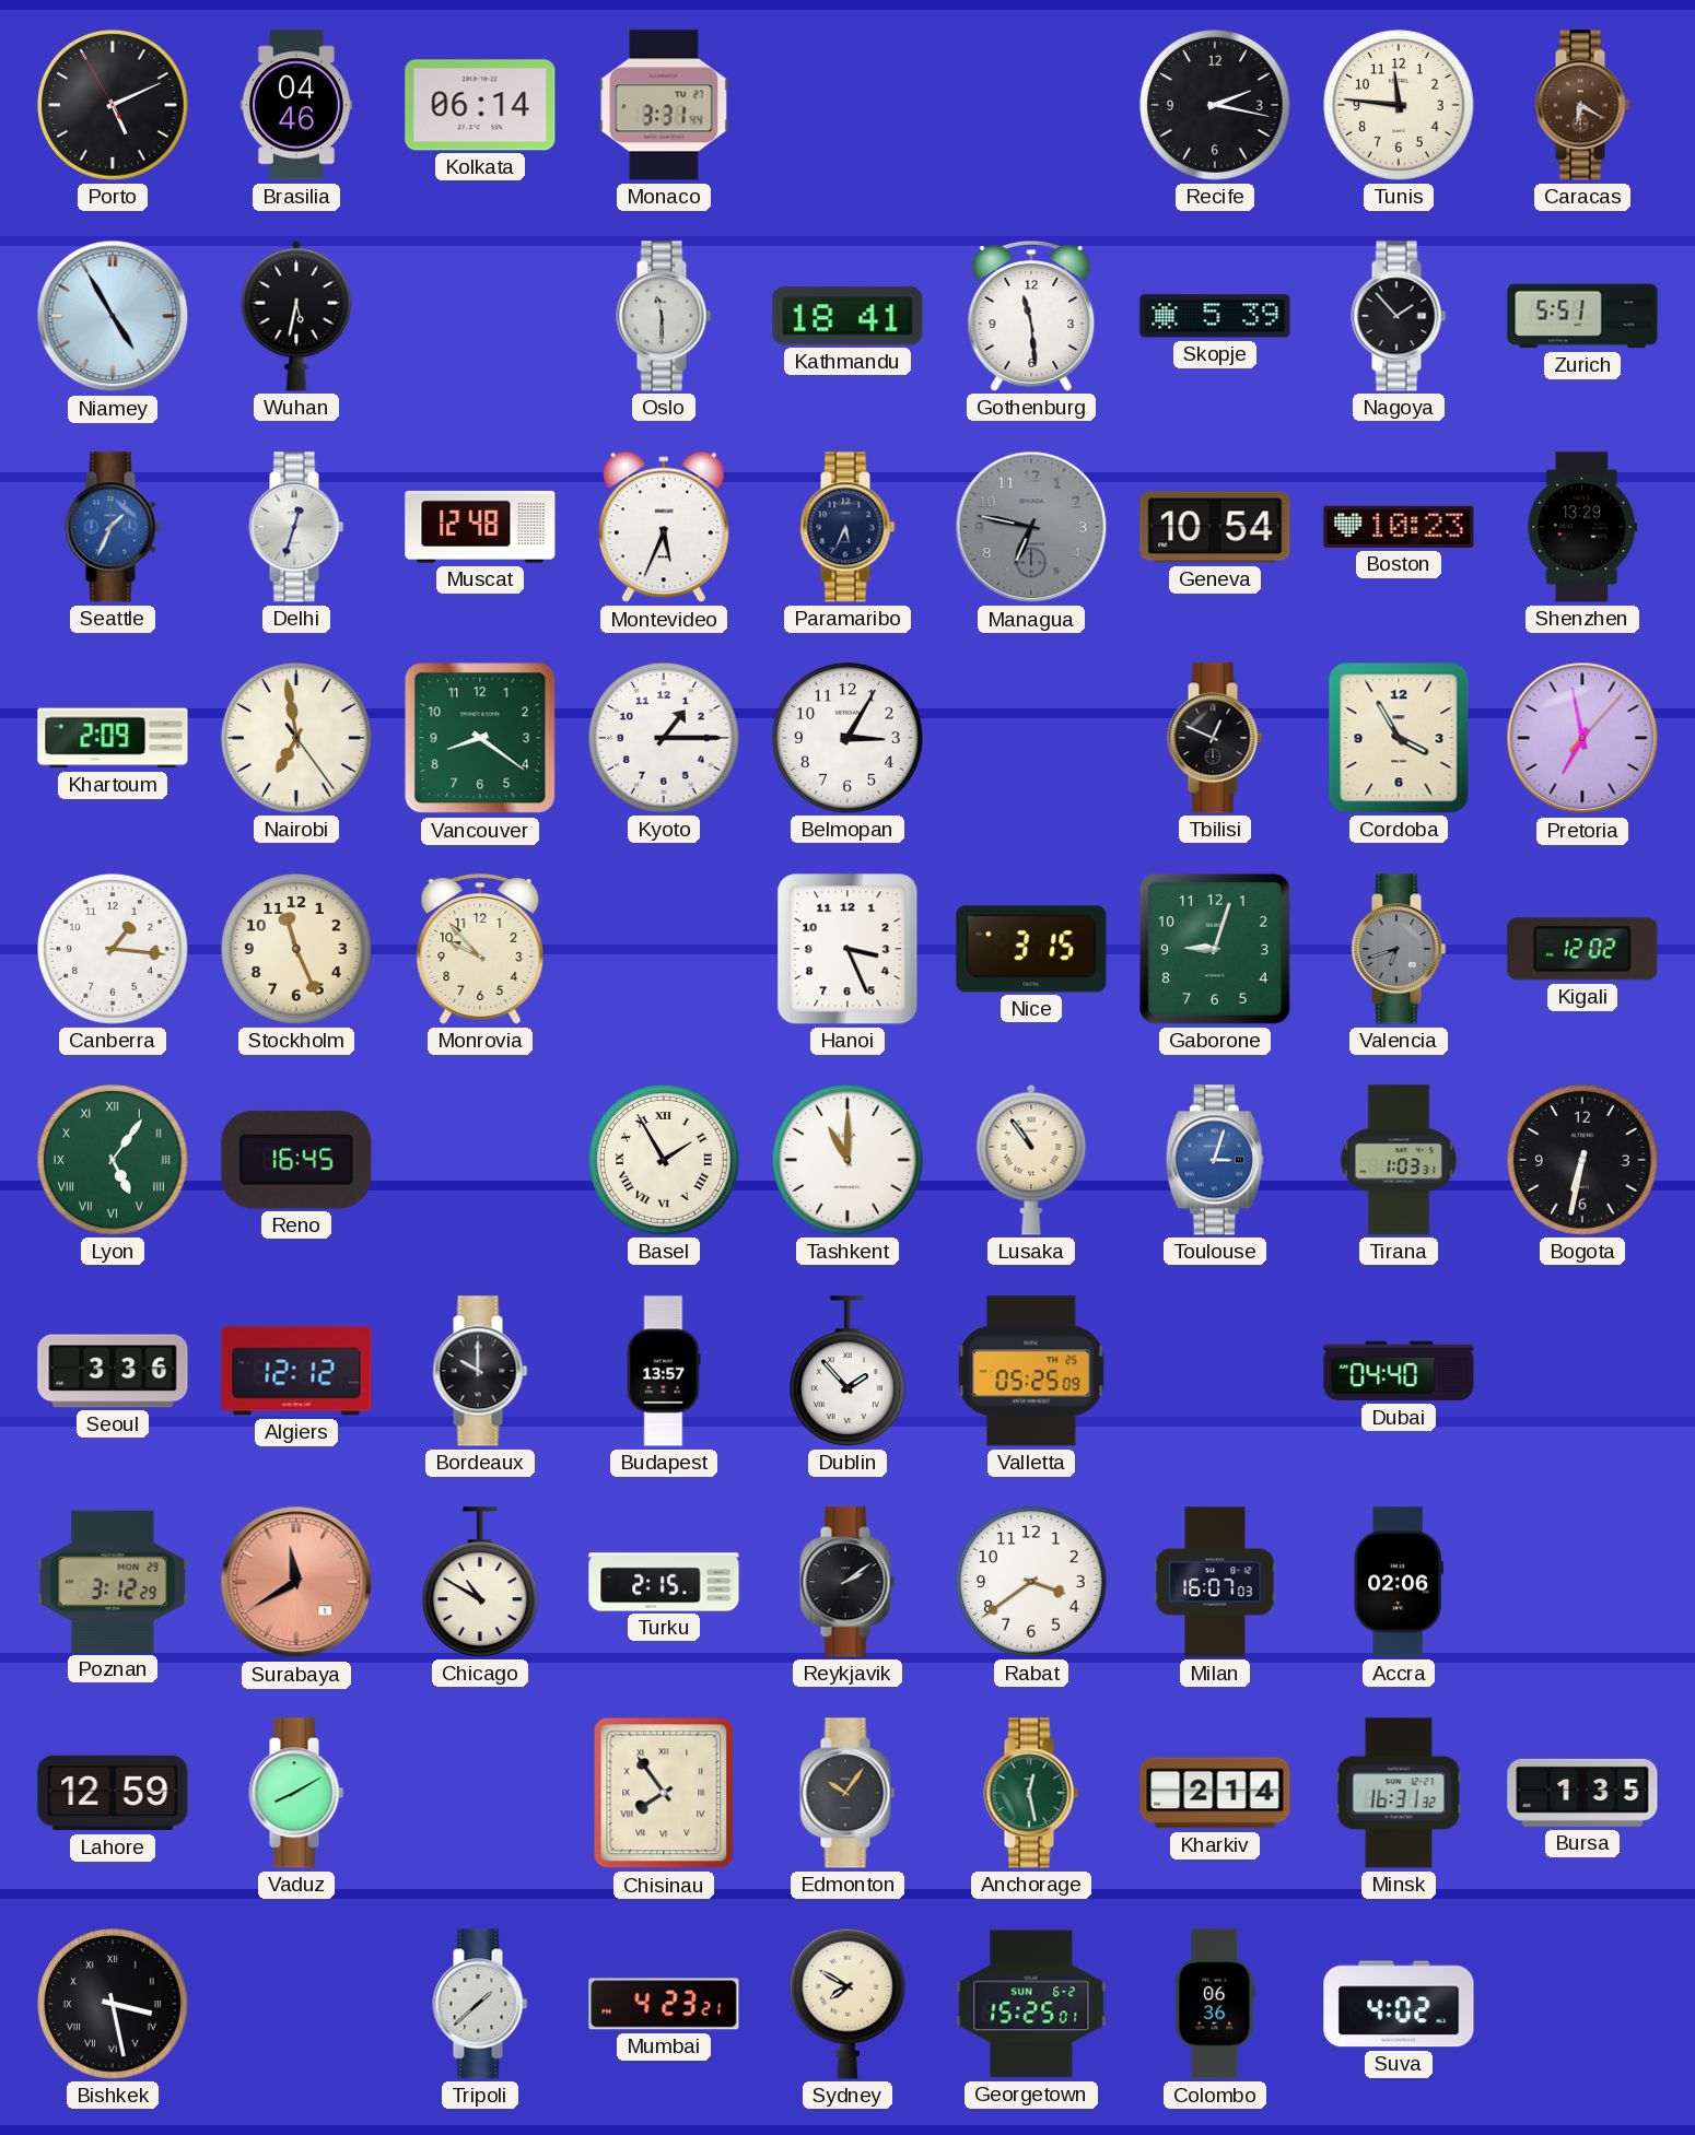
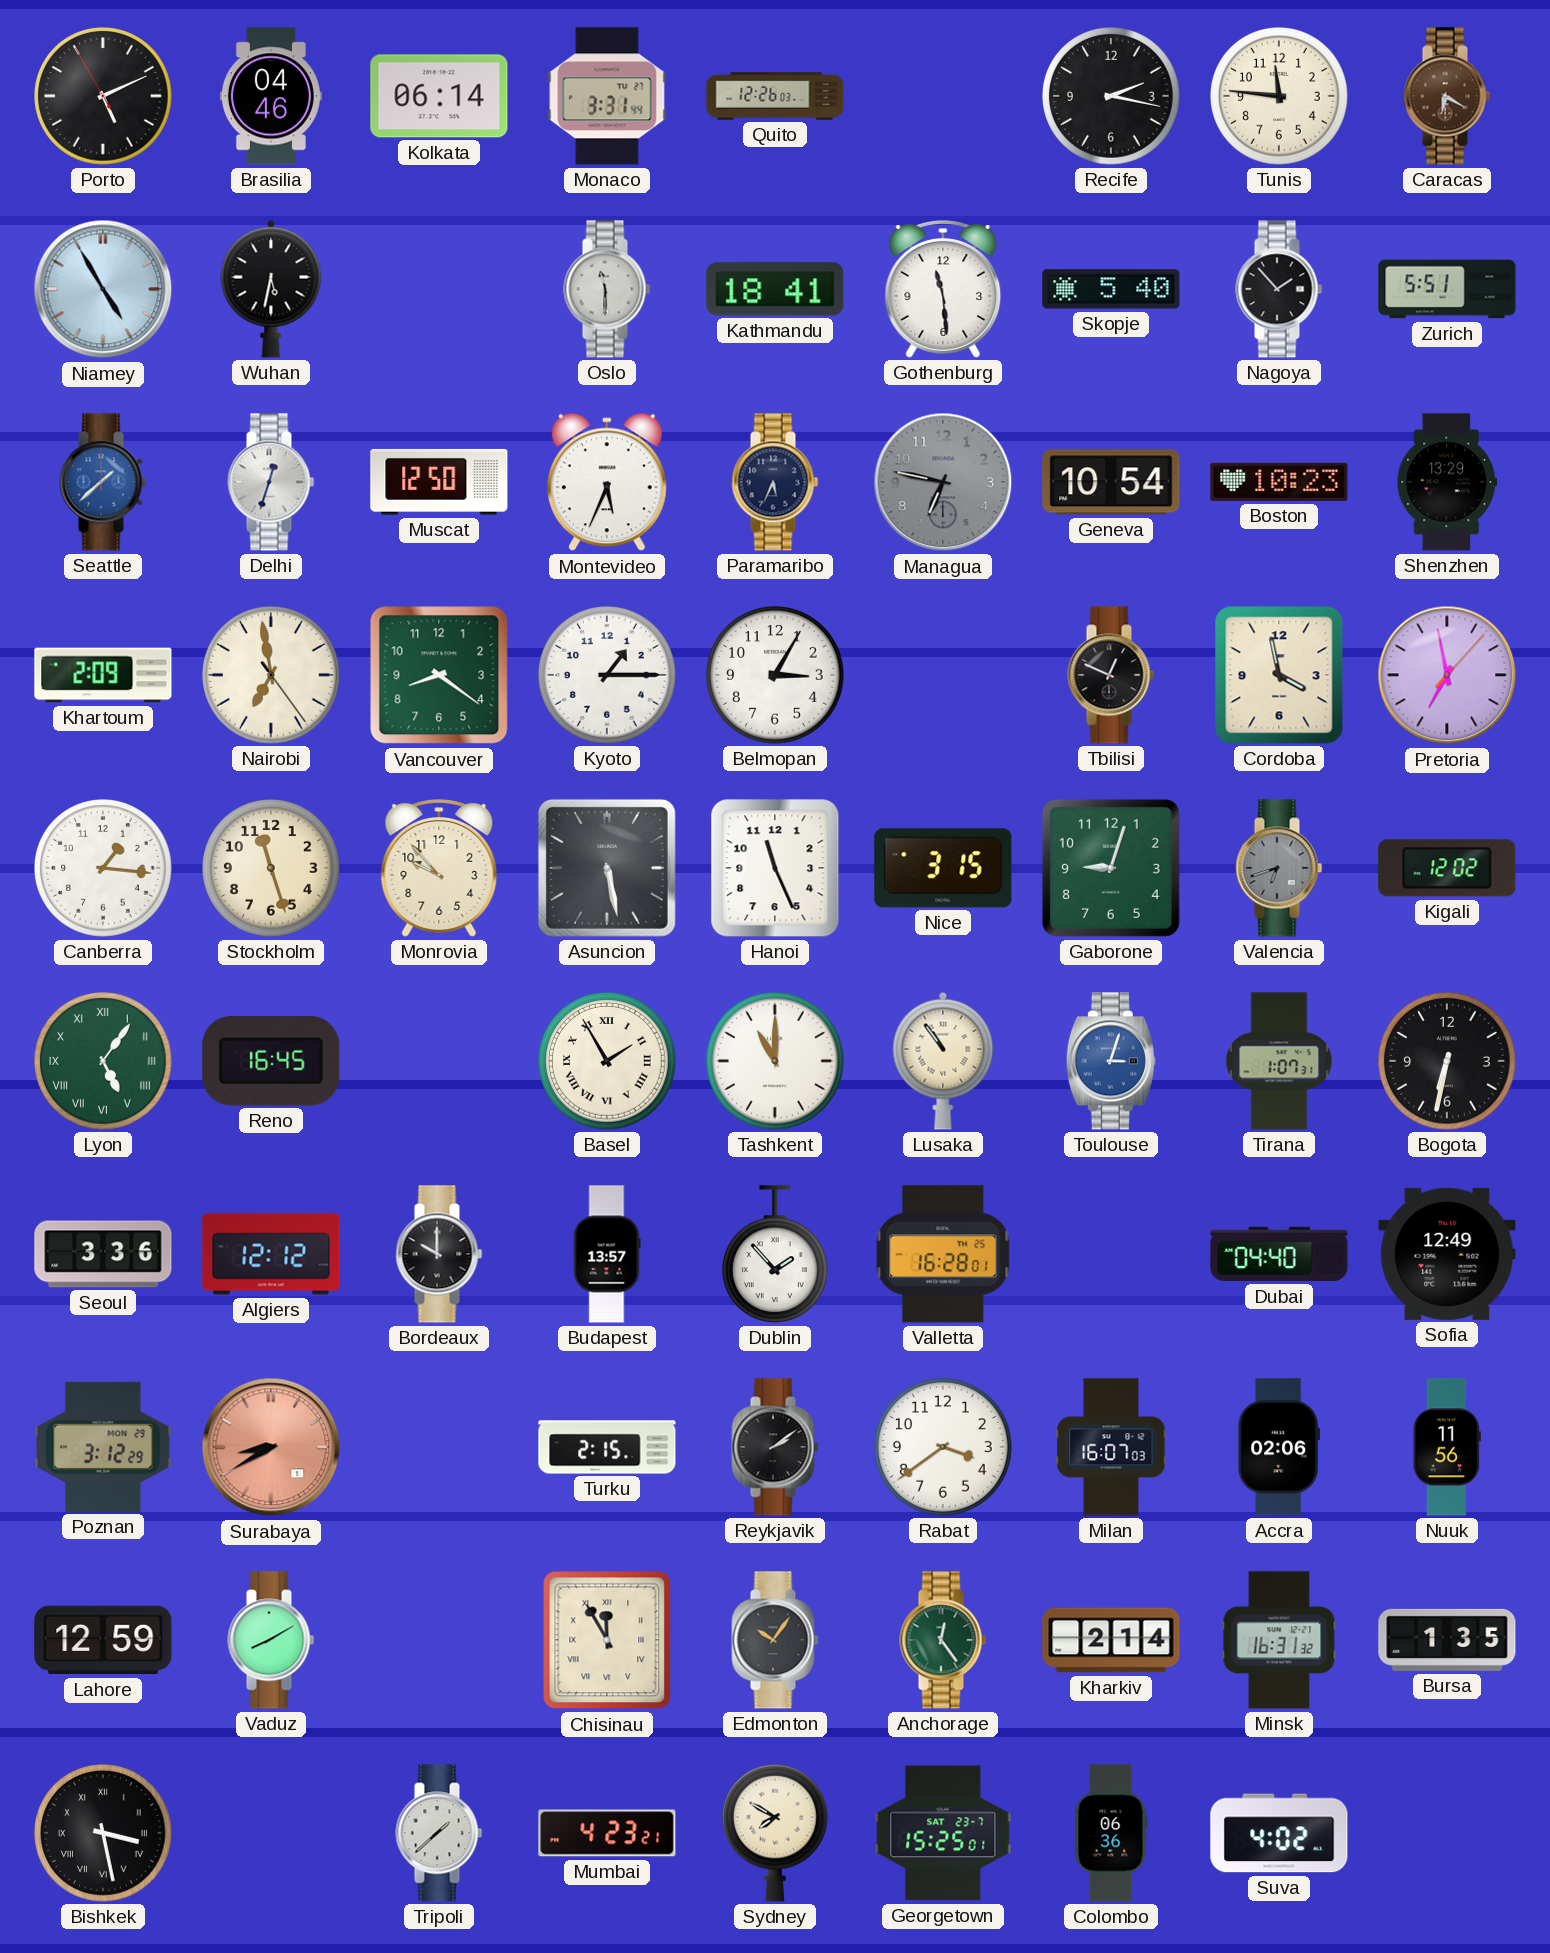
Quito: none -> 12:26 (775, 96)
Skopje: 5:39 -> 5:40 (1111, 289)
Seattle: 1:34 -> 1:38 (103, 482)
Muscat: 12:48 -> 12:50 (439, 482)
Cordoba: 3:55 -> 3:58 (1279, 675)
Stockholm: 11:26 -> 11:27 (272, 869)
Asuncion: none -> 5:28 (607, 868)
Hanoi: 3:26 -> 11:26 (775, 868)
Tirana: 1:03 -> 1:07 (1279, 1061)
Valletta: 05:25 -> 16:28 (943, 1254)
Sofia: none -> 12:49 (1447, 1254)
Surabaya: 11:40 -> 8:40 (271, 1447)
Chicago: 10:50 -> none (480, 1582)
Nuuk: none -> 11:56 (1447, 1447)
Chisinau: 7:54 -> 11:55 (607, 1640)
Anchorage: 12:28 -> 12:24 (943, 1640)
Georgetown date: SUN 6-2 -> SAT 23-7 (943, 1833)
